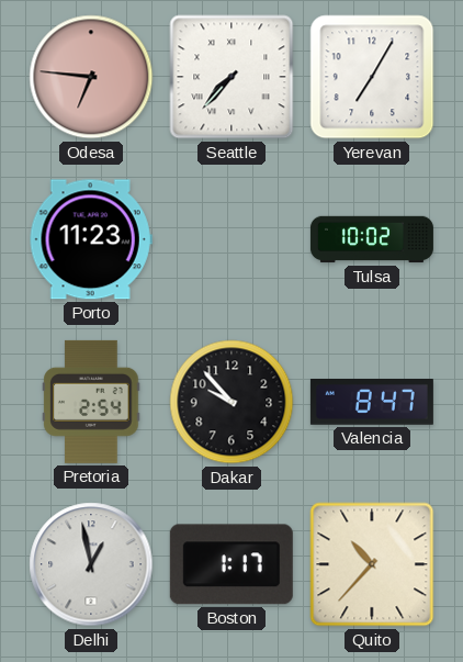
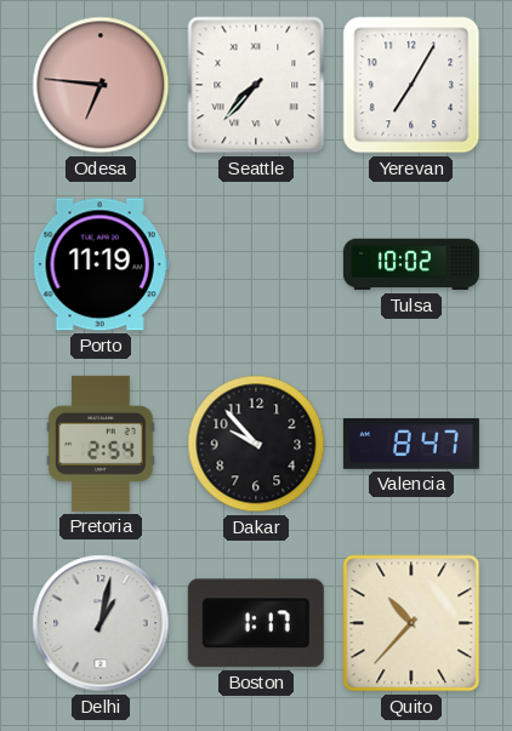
Porto: 11:23 -> 11:19 (101, 264)
Delhi: 12:58 -> 1:02 (101, 623)
